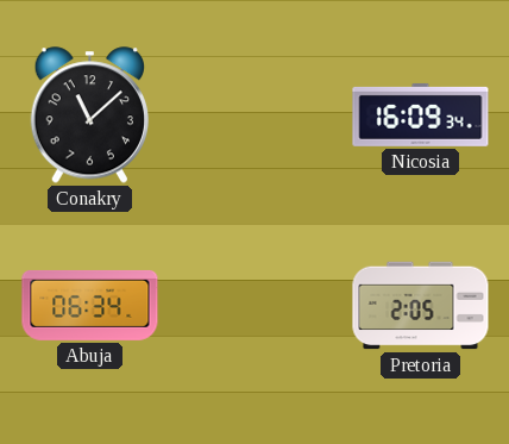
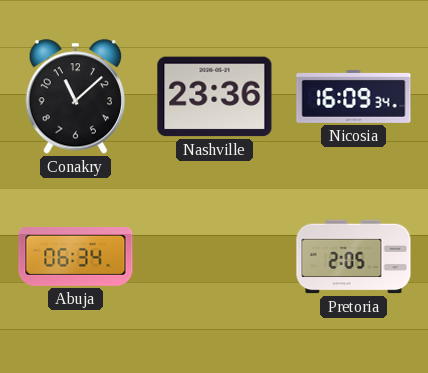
Nashville: none -> 23:36 (215, 97)
